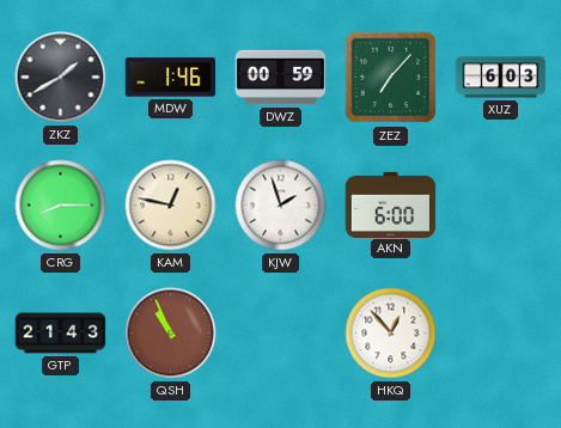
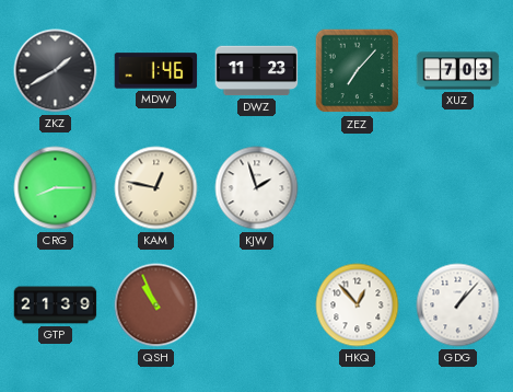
DWZ: 00:59 -> 11:23 (257, 71)
XUZ: 6:03 -> 7:03 (458, 71)
AKN: 6:00 -> none (391, 204)
GTP: 21:43 -> 21:39 (56, 305)
GDG: none -> 1:07 (458, 305)
